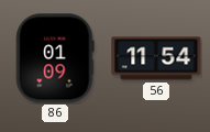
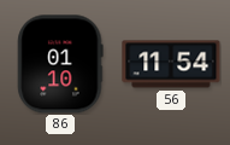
86: 01:09 -> 01:10 (60, 64)
